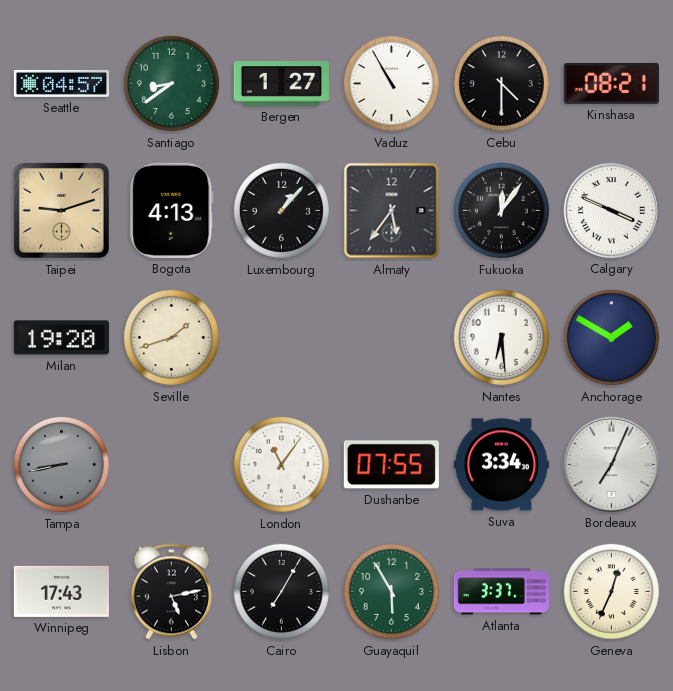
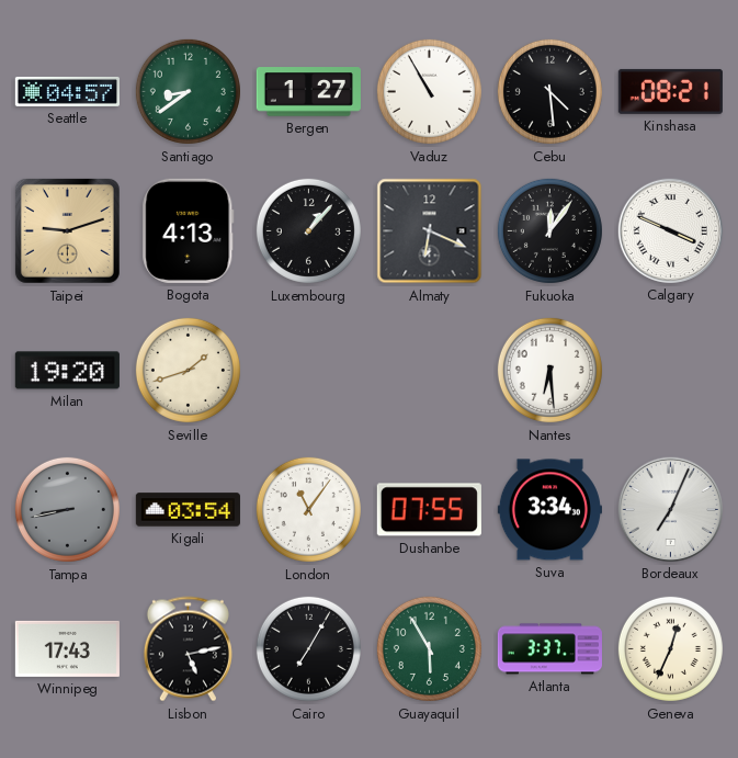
Cebu: 4:30 -> 4:29 (549, 91)
Almaty: 5:36 -> 6:19 (430, 231)
Anchorage: 1:50 -> none (611, 337)
Kigali: none -> 03:54 (188, 510)
